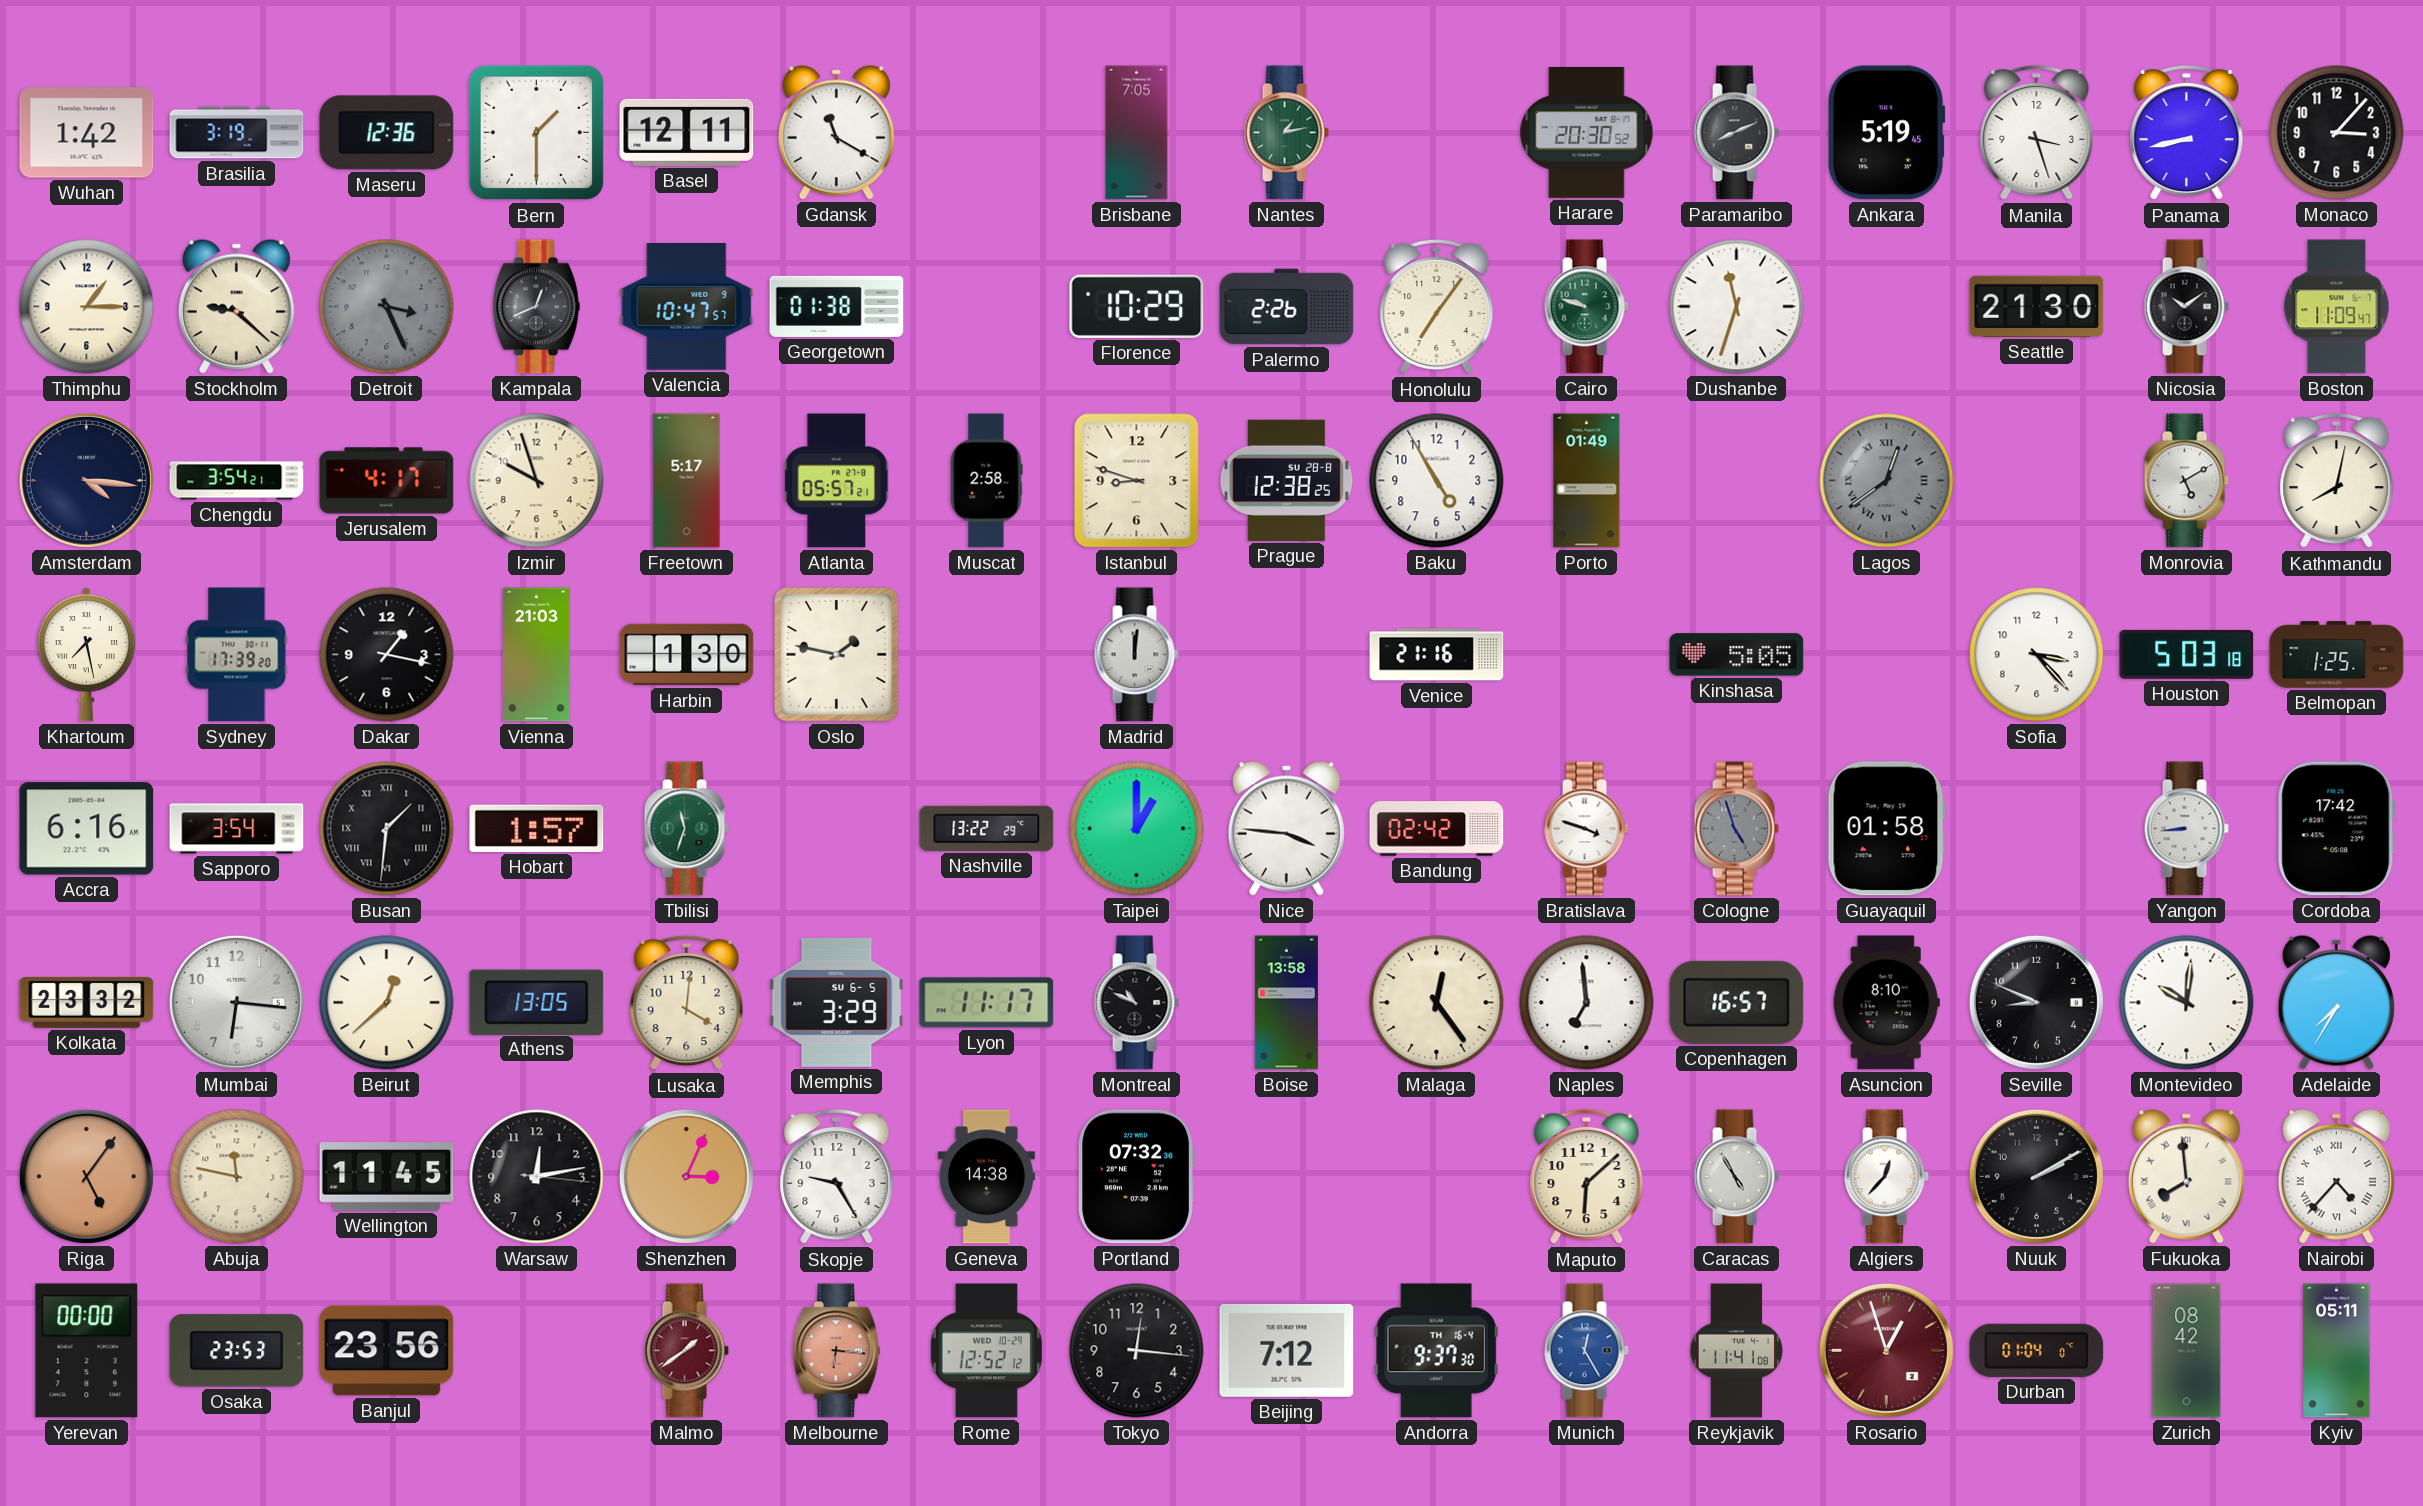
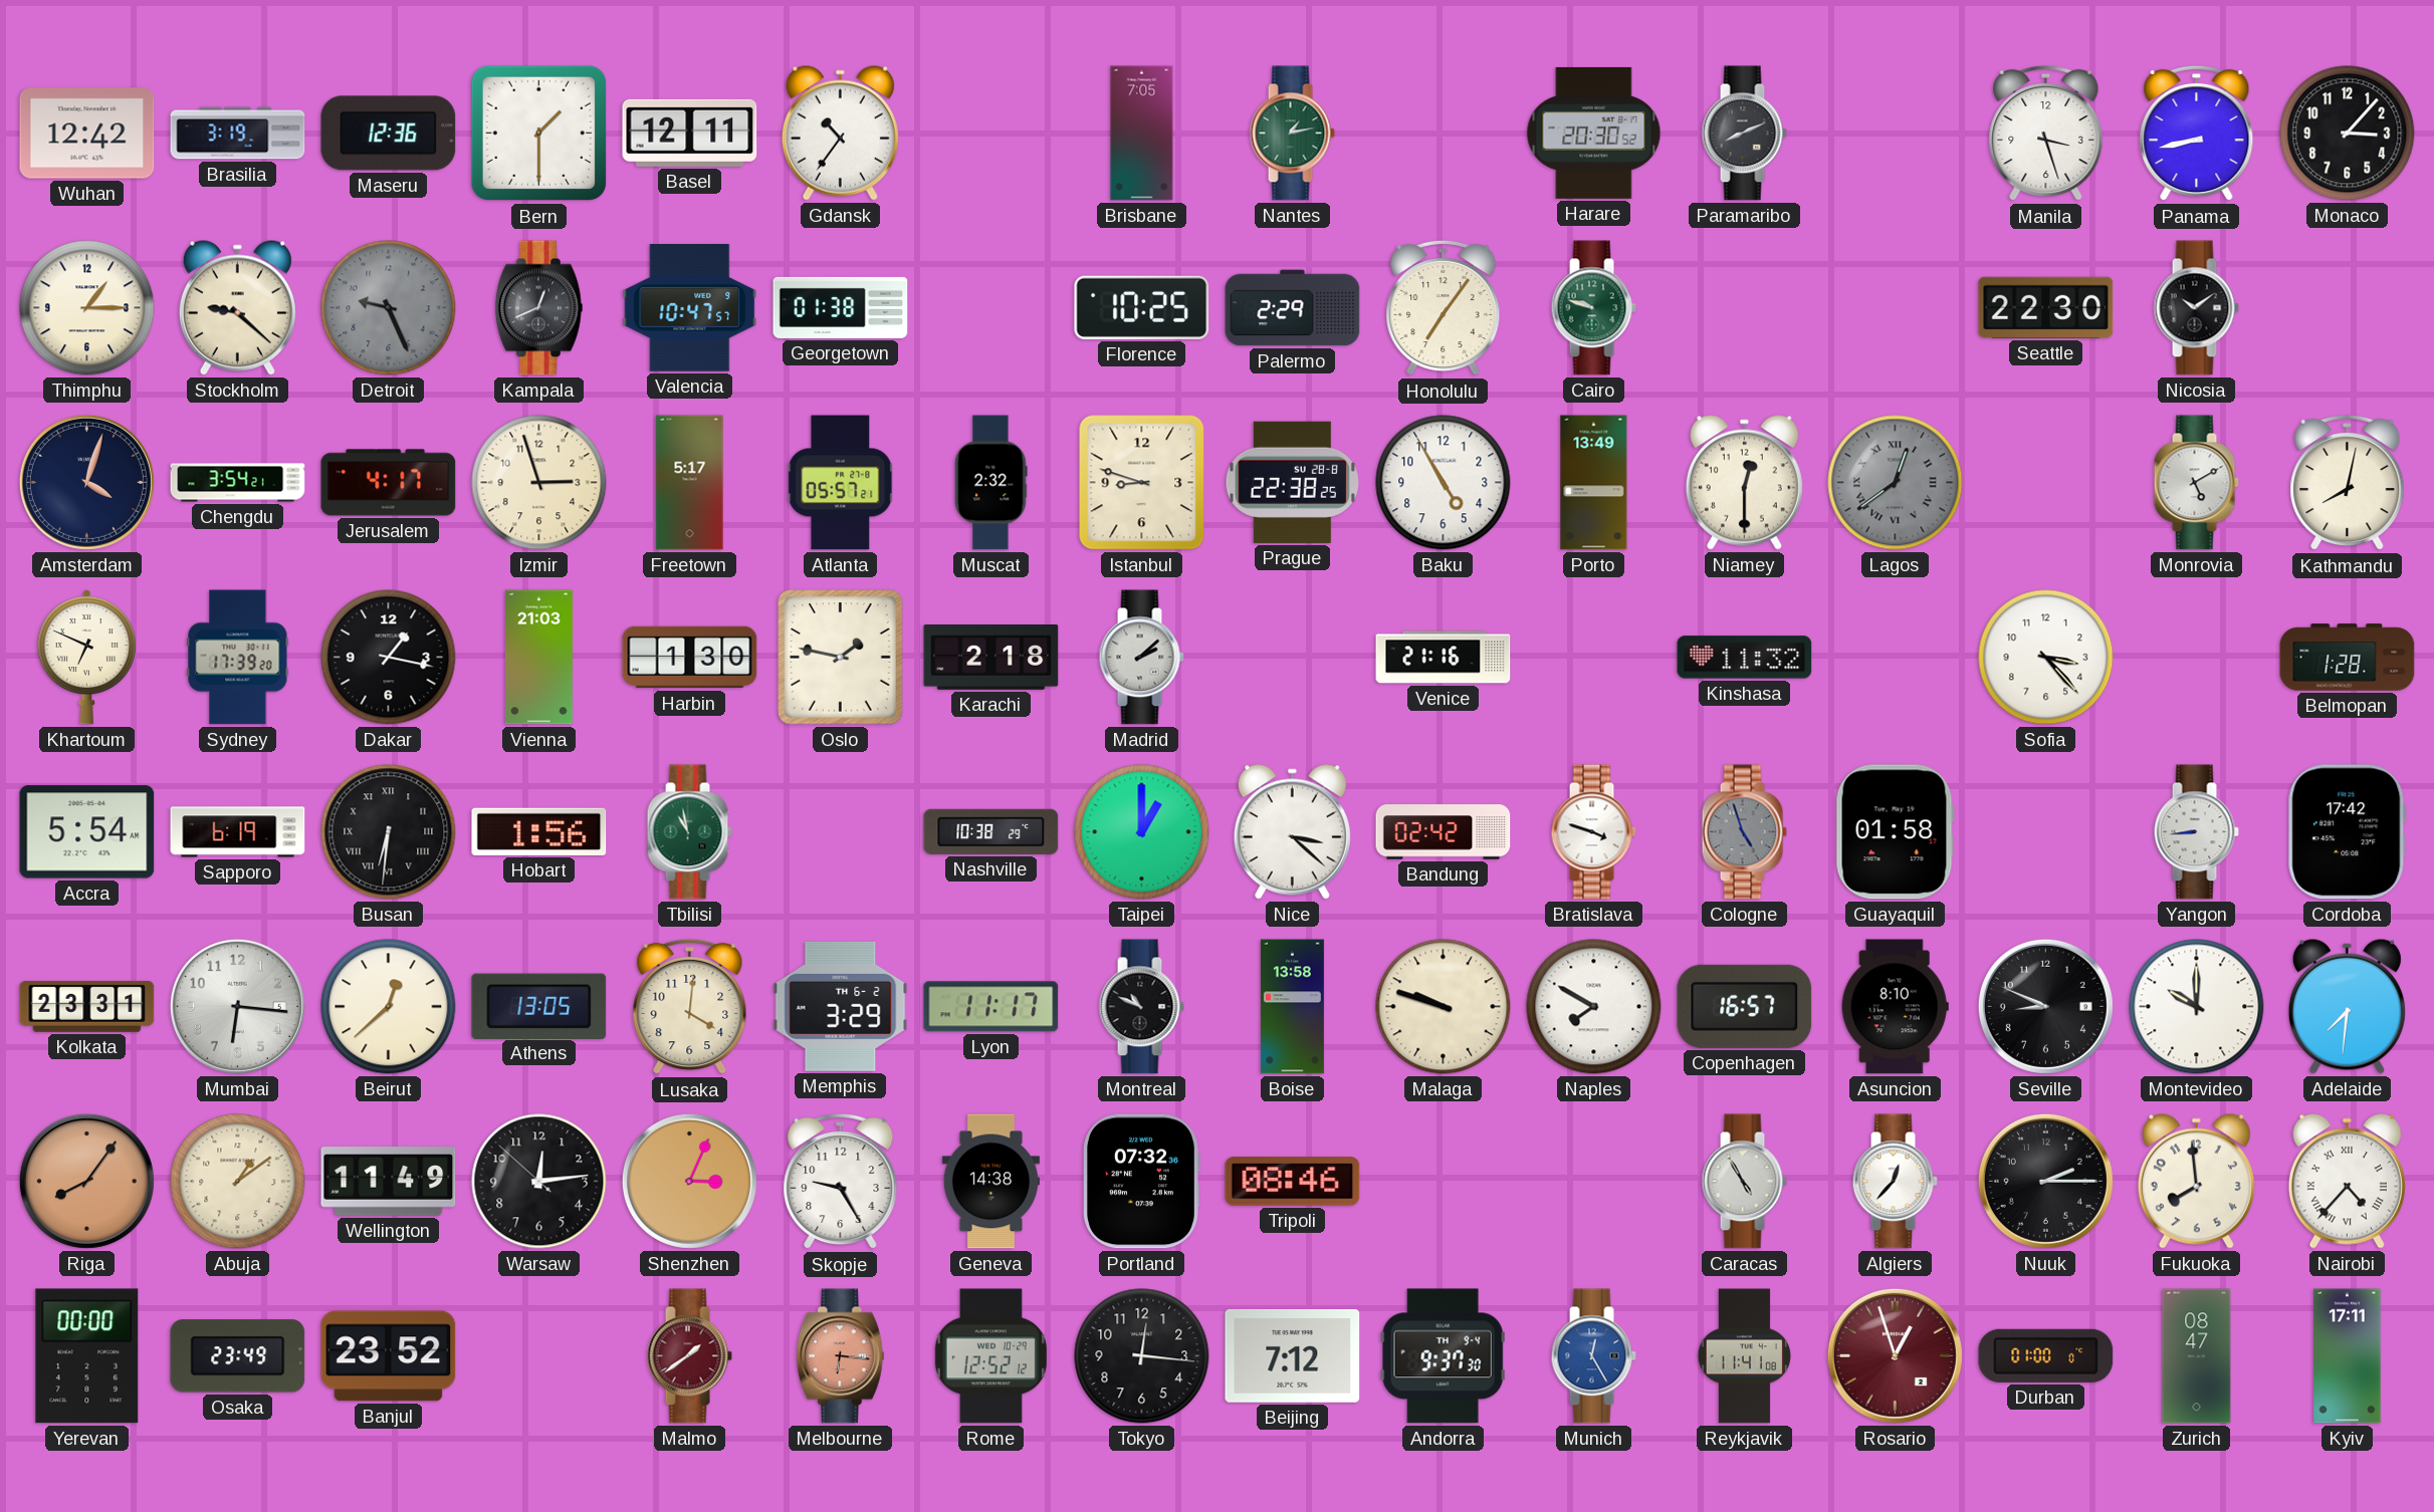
Wuhan: 1:42 -> 12:42 (87, 134)
Gdansk: 11:20 -> 10:36 (840, 133)
Ankara: 5:19 -> none (1886, 133)
Detroit: 3:26 -> 9:26 (389, 308)
Florence: 10:29 -> 10:25 (1142, 307)
Palermo: 2:26 -> 2:29 (1293, 308)
Dushanbe: 11:33 -> none (1737, 307)
Seattle: 21:30 -> 22:30 (2046, 307)
Boston: 11:09 -> none (2337, 307)
Amsterdam: 4:16 -> 4:03 (86, 482)
Izmir: 9:57 -> 2:57 (539, 483)
Muscat: 2:58 -> 2:32 (991, 483)
Prague: 12:38 -> 22:38 (1292, 482)
Porto: 01:49 -> 13:49 (1594, 483)
Niamey: none -> 12:30 (1744, 482)
Khartoum: 7:28 -> 6:49 (86, 657)
Karachi: none -> 2:18 (991, 658)
Madrid: 12:01 -> 2:08 (1141, 658)
Kinshasa: 5:05 -> 11:32 (1745, 658)
Houston: 5:03 -> none (2187, 654)
Belmopan: 1:25 -> 1:28 (2348, 658)
Accra: 6:16 -> 5:54 (87, 832)
Sapporo: 3:54 -> 6:19 (238, 832)
Busan: 1:31 -> 6:31 (389, 832)
Hobart: 1:57 -> 1:56 (539, 831)
Tbilisi: 11:33 -> 10:58 (689, 832)
Nashville: 13:22 -> 10:38 (991, 831)
Nice: 3:46 -> 3:22 (1292, 831)
Kolkata: 23:32 -> 23:31 (87, 1006)
Memphis date: SU 6-5 -> TH 6-2 (841, 1006)
Malaga: 12:24 -> 9:48 (1444, 1007)
Naples: 6:59 -> 7:50 (1594, 1007)
Montevideo: 10:01 -> 10:00 (2197, 1007)
Adelaide: 7:35 -> 7:31 (2347, 1006)
Riga: 5:06 -> 8:06 (86, 1181)
Abuja: 11:47 -> 1:09 (238, 1182)
Wellington: 11:45 -> 11:49 (389, 1182)
Warsaw: 12:13:16 -> 12:13:52 (539, 1182)
Tripoli: none -> 08:46 (1293, 1182)
Maputo: 6:08 -> none (1587, 1177)
Nuuk: 2:10 -> 2:15 (2045, 1181)
Fukuoka numerals: Roman -> Arabic (2196, 1181)
Osaka: 23:53 -> 23:49 (238, 1356)
Banjul: 23:56 -> 23:52 (389, 1356)
Andorra date: TH 16-4 -> TH 9-4 (1443, 1356)
Durban: 01:04 -> 01:00 (2046, 1355)
Zurich: 08:42 -> 08:47 (2197, 1356)
Kyiv: 05:11 -> 17:11 (2348, 1356)
